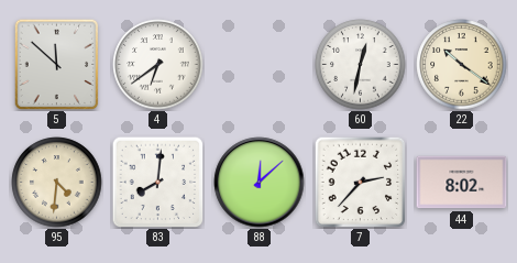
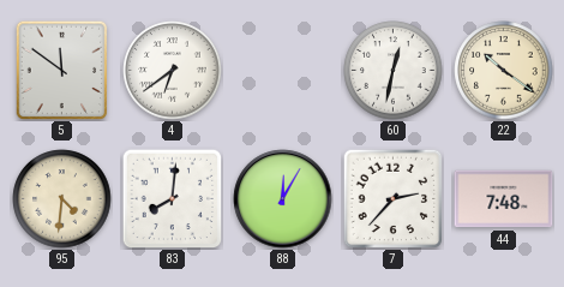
5: 11:52 -> 11:51 (62, 70)
88: 12:08 -> 12:05 (283, 199)
44: 8:02 -> 7:48 (504, 199)
